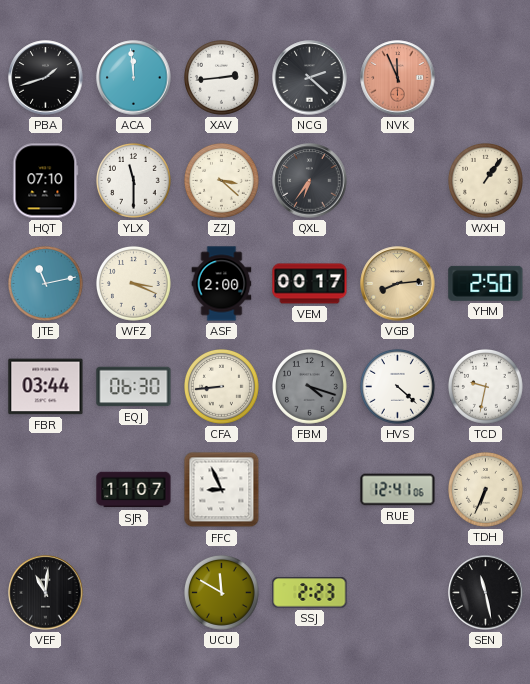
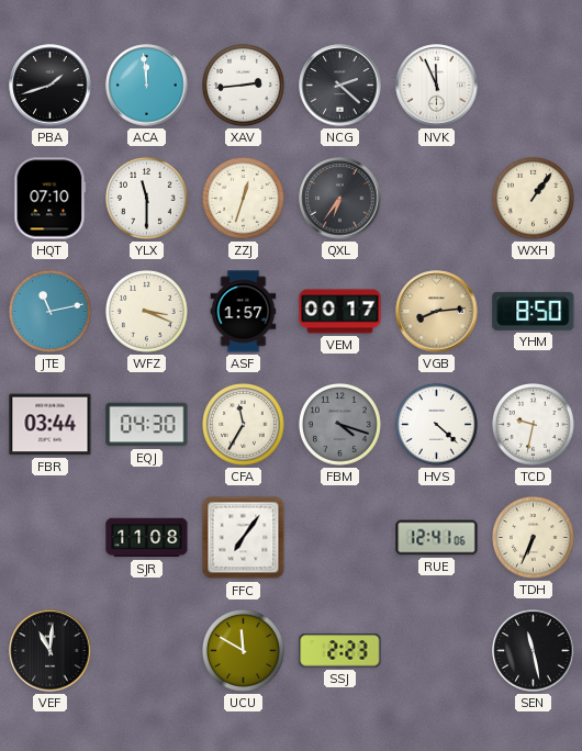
NVK dial: salmon -> white (437, 86)
ZZJ: 3:22 -> 12:33 (244, 199)
ASF: 2:00 -> 1:57 (244, 312)
YHM: 2:50 -> 8:50 (534, 311)
EQJ: 06:30 -> 04:30 (147, 425)
CFA: 8:44 -> 11:35 (244, 425)
SJR: 11:07 -> 11:08 (147, 538)
FFC: 8:56 -> 7:06 (244, 538)
